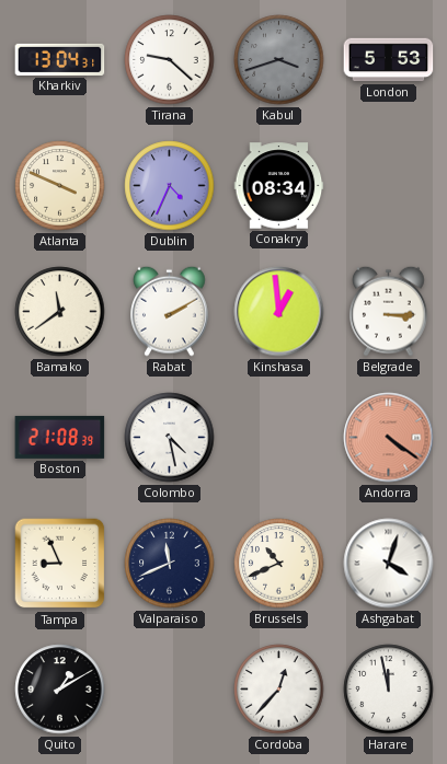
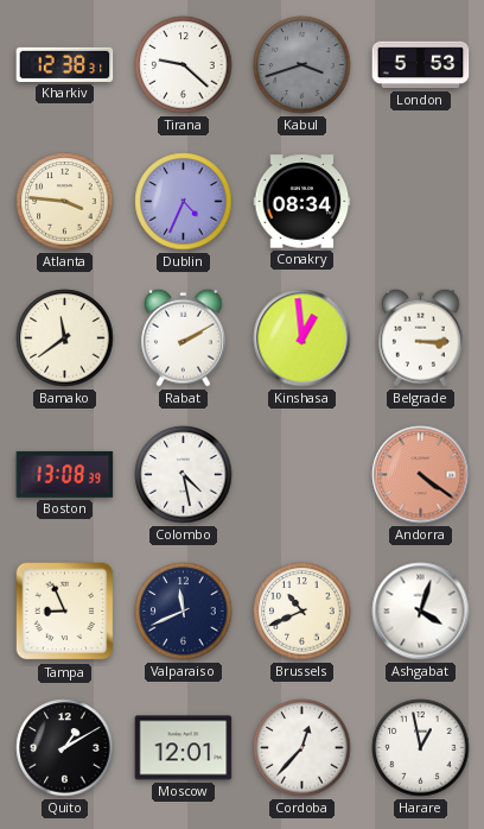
Kharkiv: 13:04 -> 12:38 (65, 64)
Atlanta: 3:49 -> 3:46 (65, 202)
Boston: 21:08 -> 13:08 (65, 474)
Moscow: none -> 12:01 (184, 748)
Harare: 11:58 -> 12:58 (421, 748)
